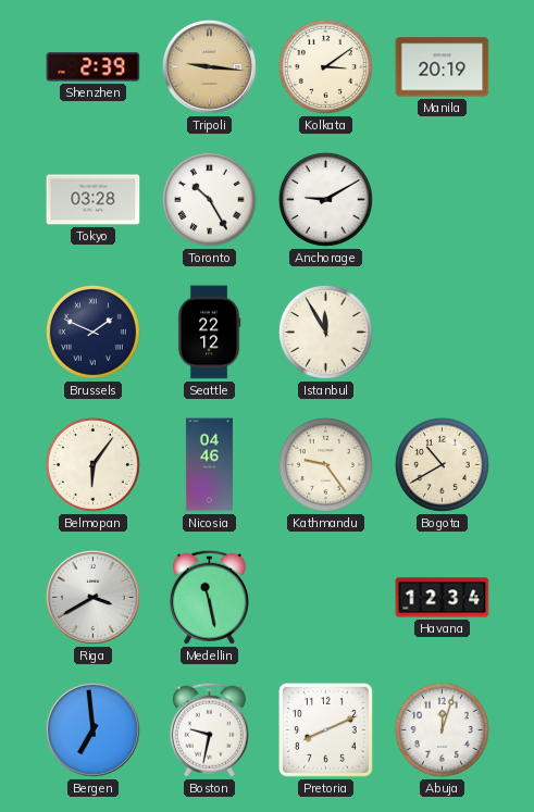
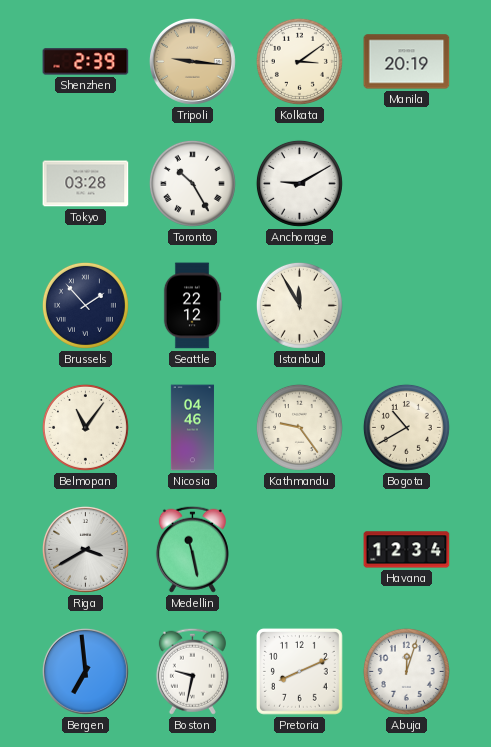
Brussels: 1:49 -> 1:53 (85, 305)
Belmopan: 6:06 -> 11:06 (85, 427)
